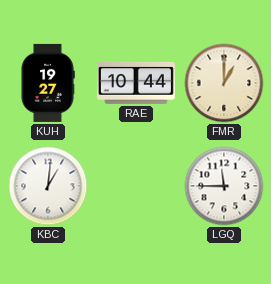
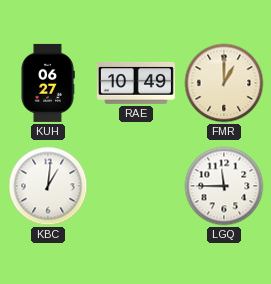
KUH: 19:27 -> 06:27 (48, 83)
RAE: 10:44 -> 10:49 (136, 83)
